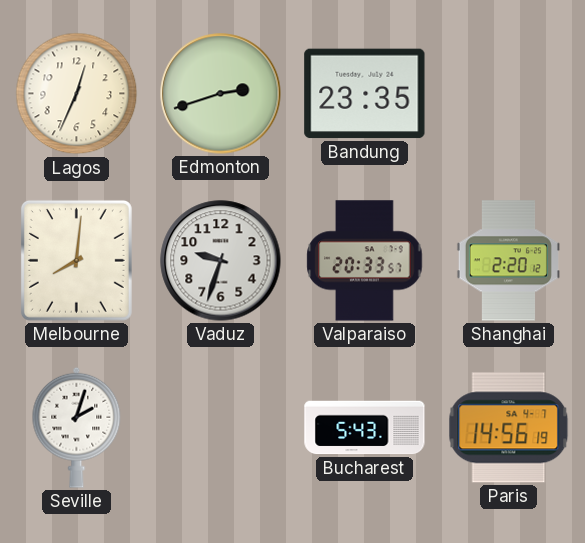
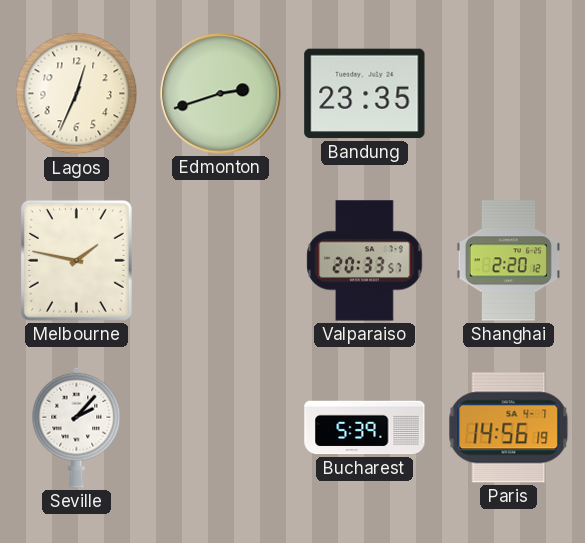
Melbourne: 8:01 -> 1:47 (76, 260)
Vaduz: 9:33 -> none (221, 261)
Seville: 2:03 -> 2:07 (77, 427)
Bucharest: 5:43 -> 5:39 (365, 428)
